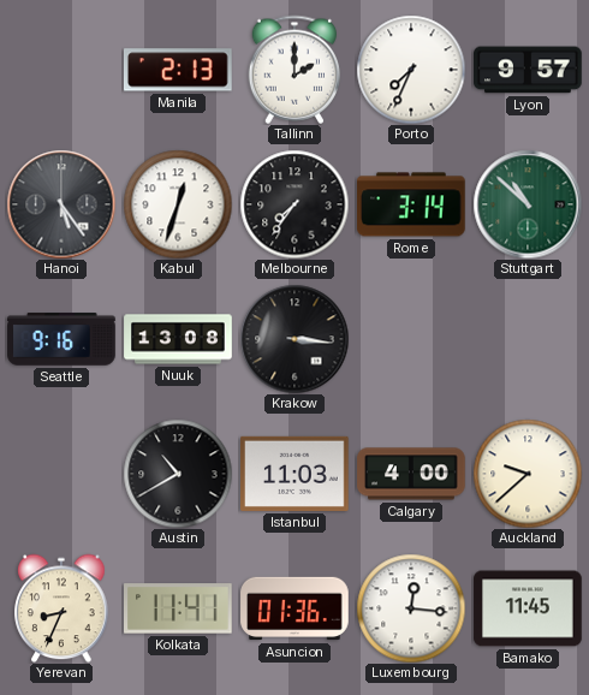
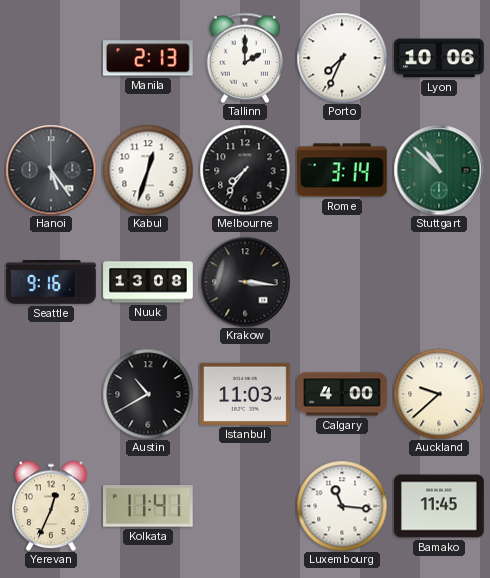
Lyon: 9:57 -> 10:06 (439, 58)
Yerevan: 8:34 -> 12:34 (51, 506)
Asuncion: 01:36 -> none (294, 608)
Luxembourg: 12:16 -> 11:16 (342, 506)
